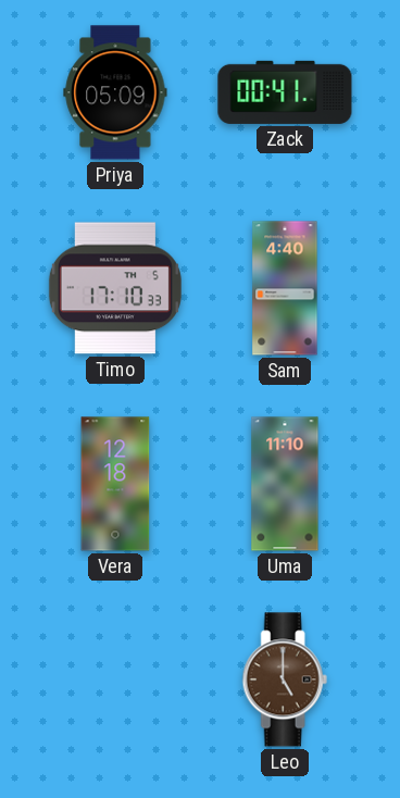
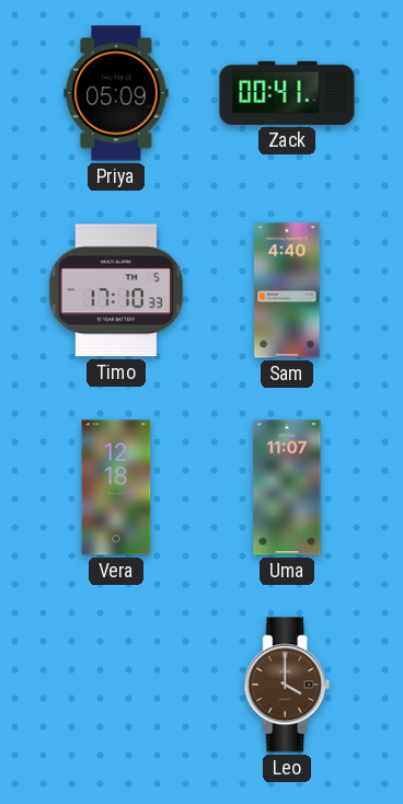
Uma: 11:10 -> 11:07 (287, 487)
Leo: 5:00 -> 4:00 (287, 685)
